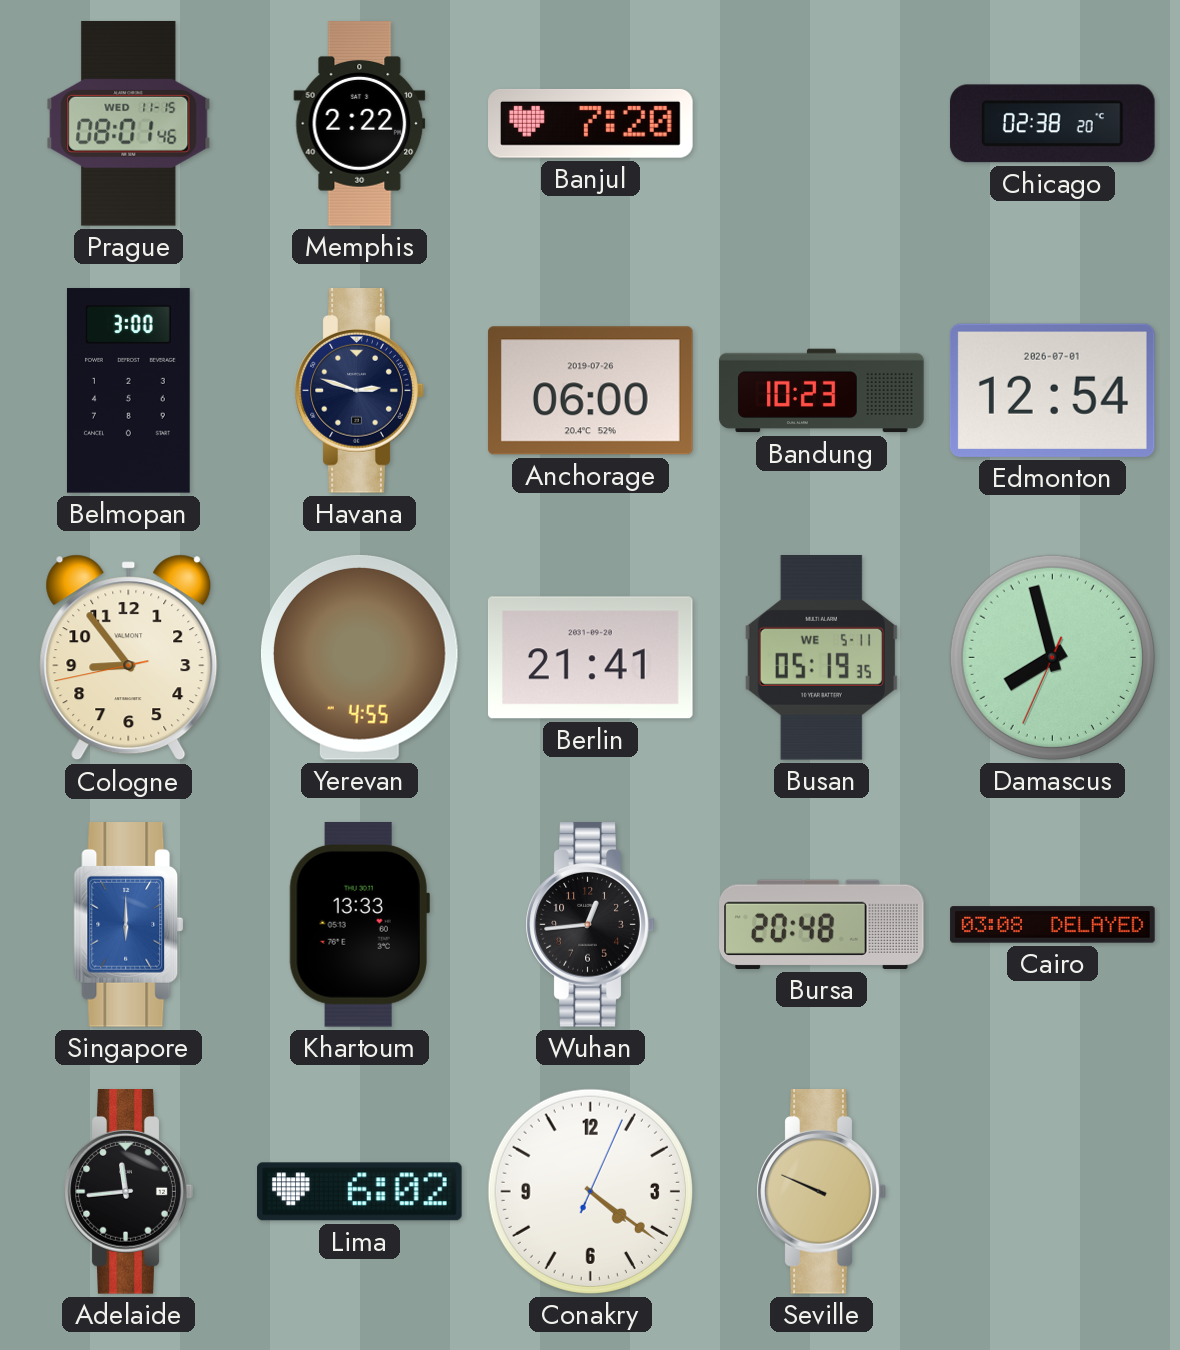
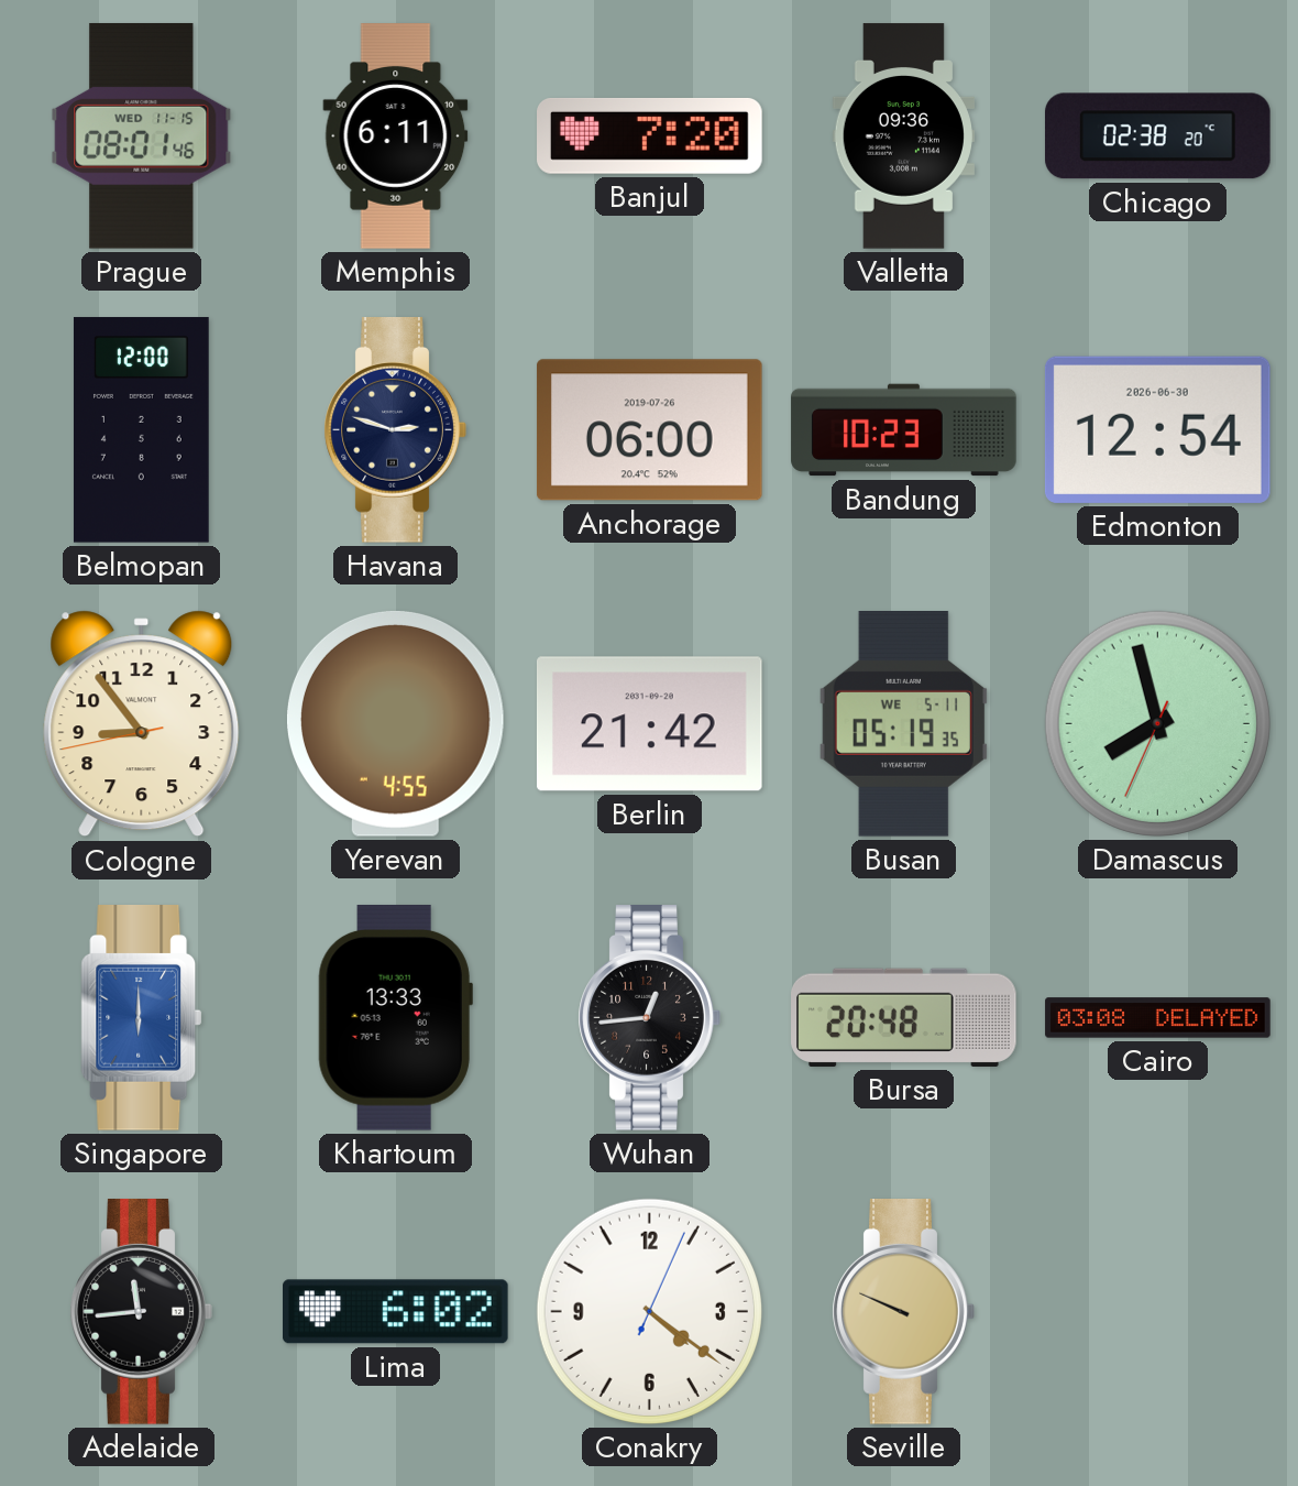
Memphis: 2:22 -> 6:11 (396, 136)
Valletta: none -> 09:36 (903, 136)
Belmopan: 3:00 -> 12:00 (142, 430)
Edmonton date: 2026-07-01 -> 2026-06-30 (1157, 429)
Berlin: 21:41 -> 21:42 (649, 724)
